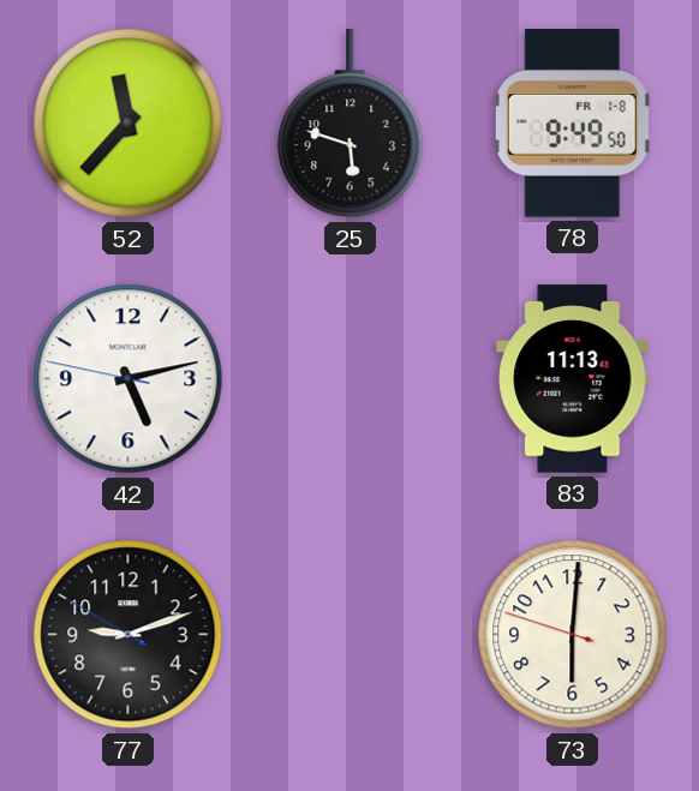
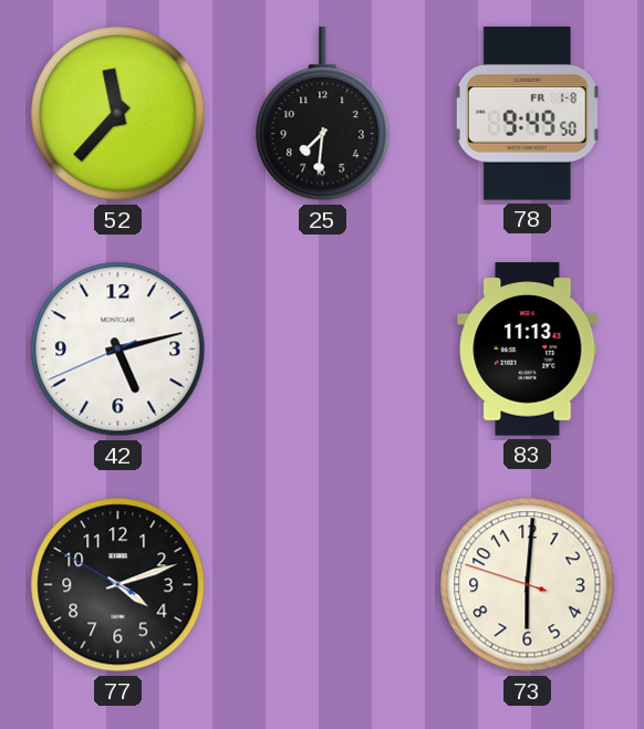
25: 5:48 -> 7:31 (323, 114)
42: 5:12:47 -> 5:12:41 (118, 350)
77: 9:11 -> 4:11 (118, 585)
